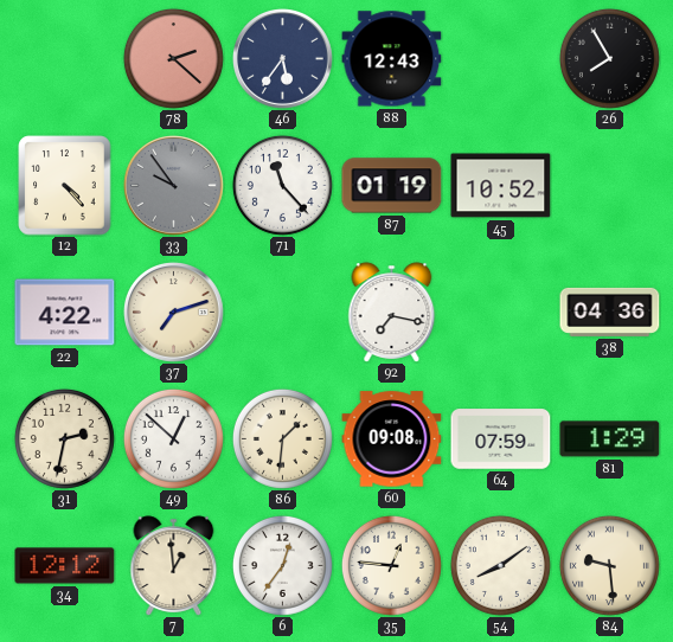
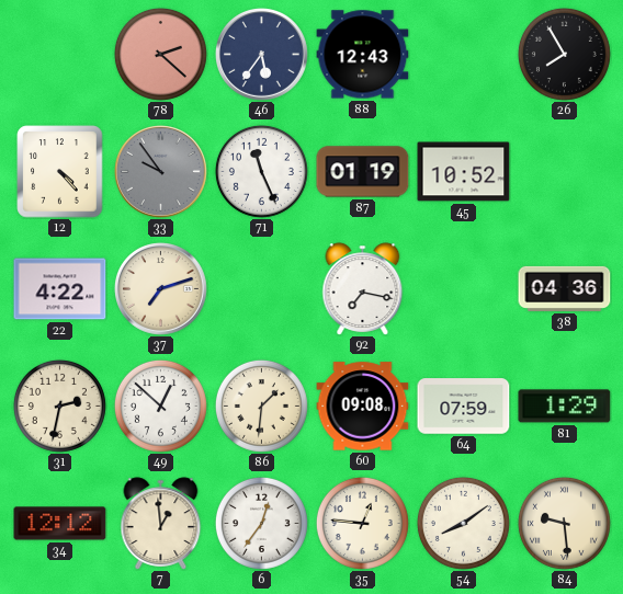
71: 11:23 -> 11:26 (261, 171)
